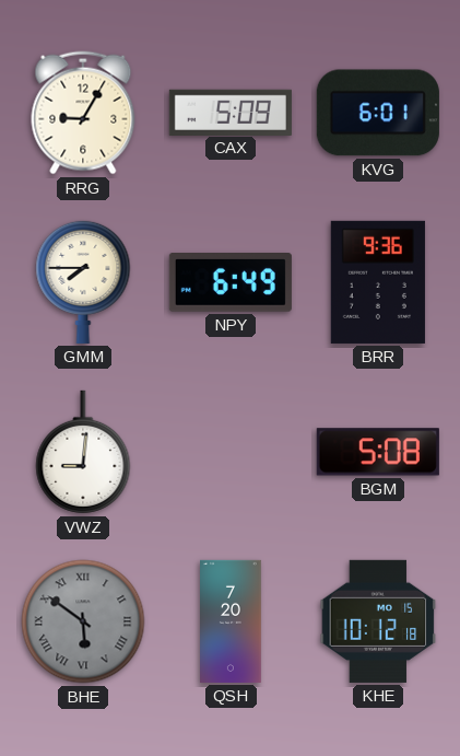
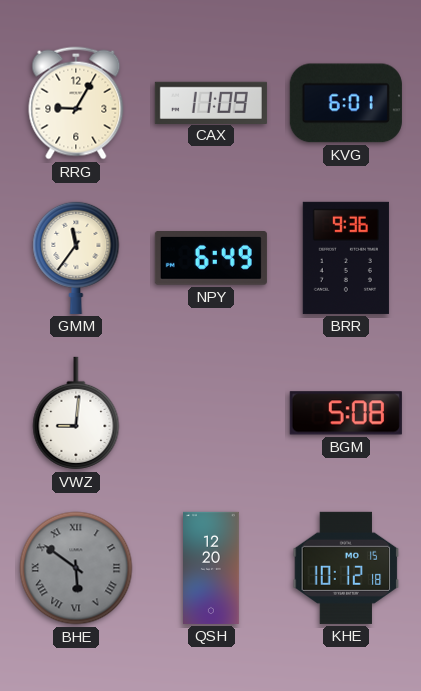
CAX: 5:09 -> 11:09 (211, 102)
GMM: 7:45 -> 11:36 (76, 257)
QSH: 7:20 -> 12:20 (211, 568)
